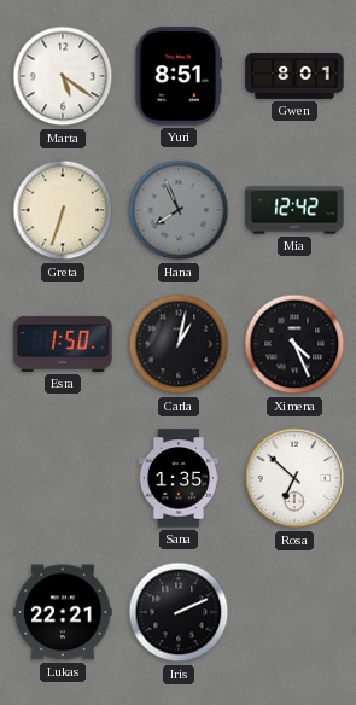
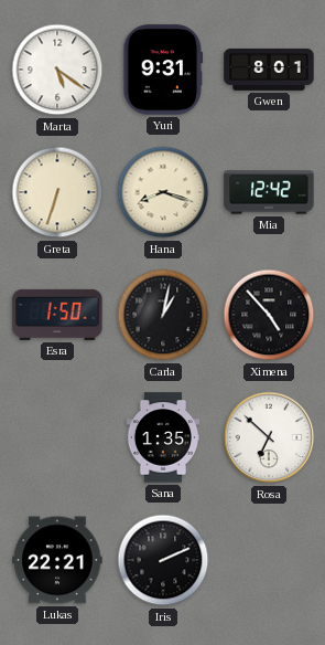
Yuri: 8:51 -> 9:31 (163, 70)
Hana: 7:56 -> 8:18 (163, 192)
Hana dial: grey -> cream (163, 192)
Ximena: 4:26 -> 4:53 (269, 315)
